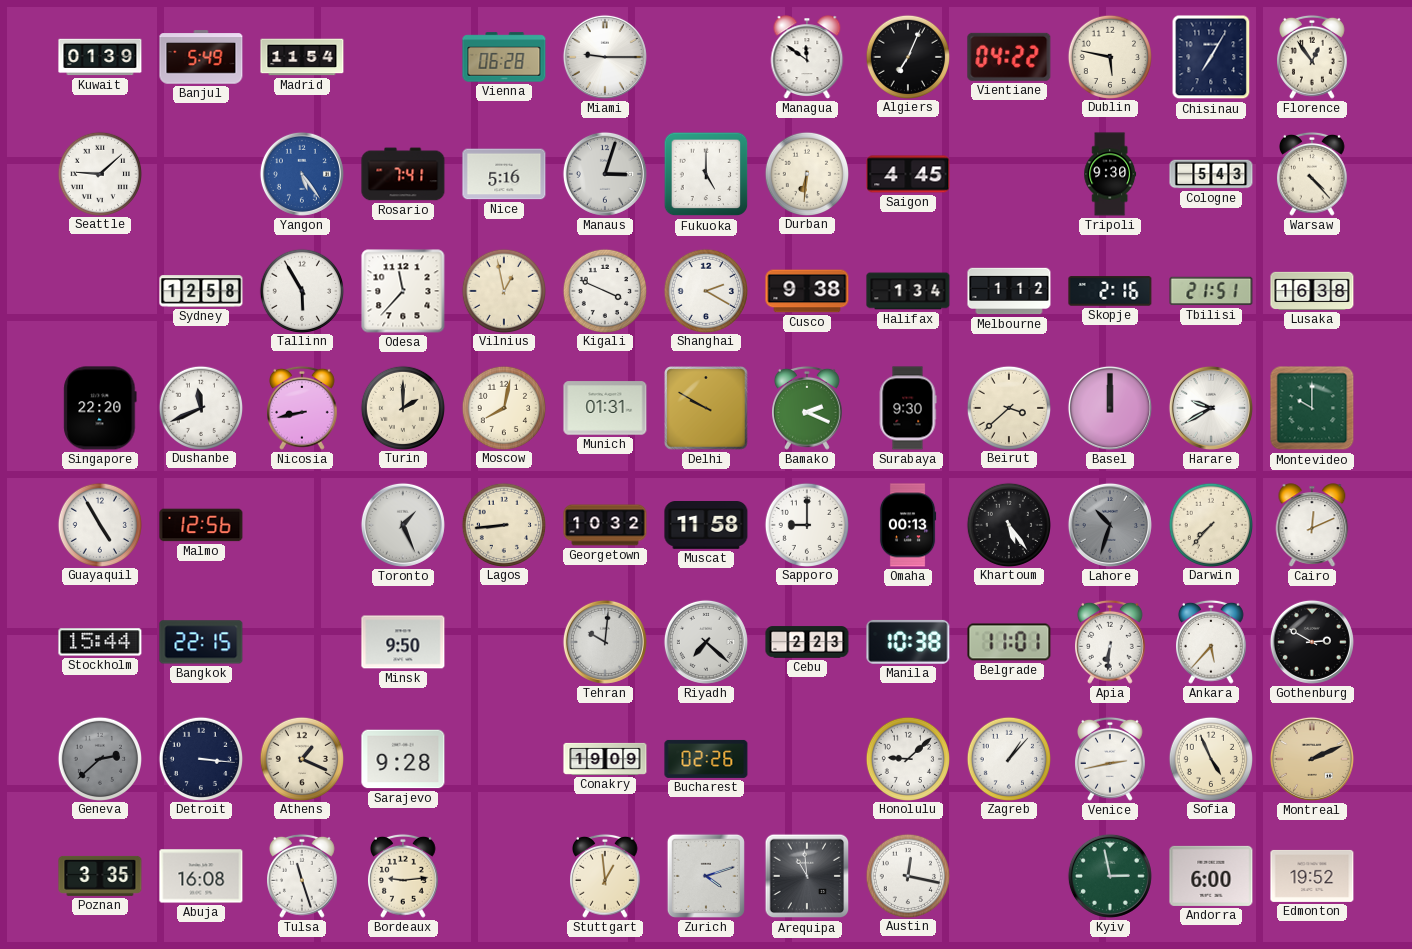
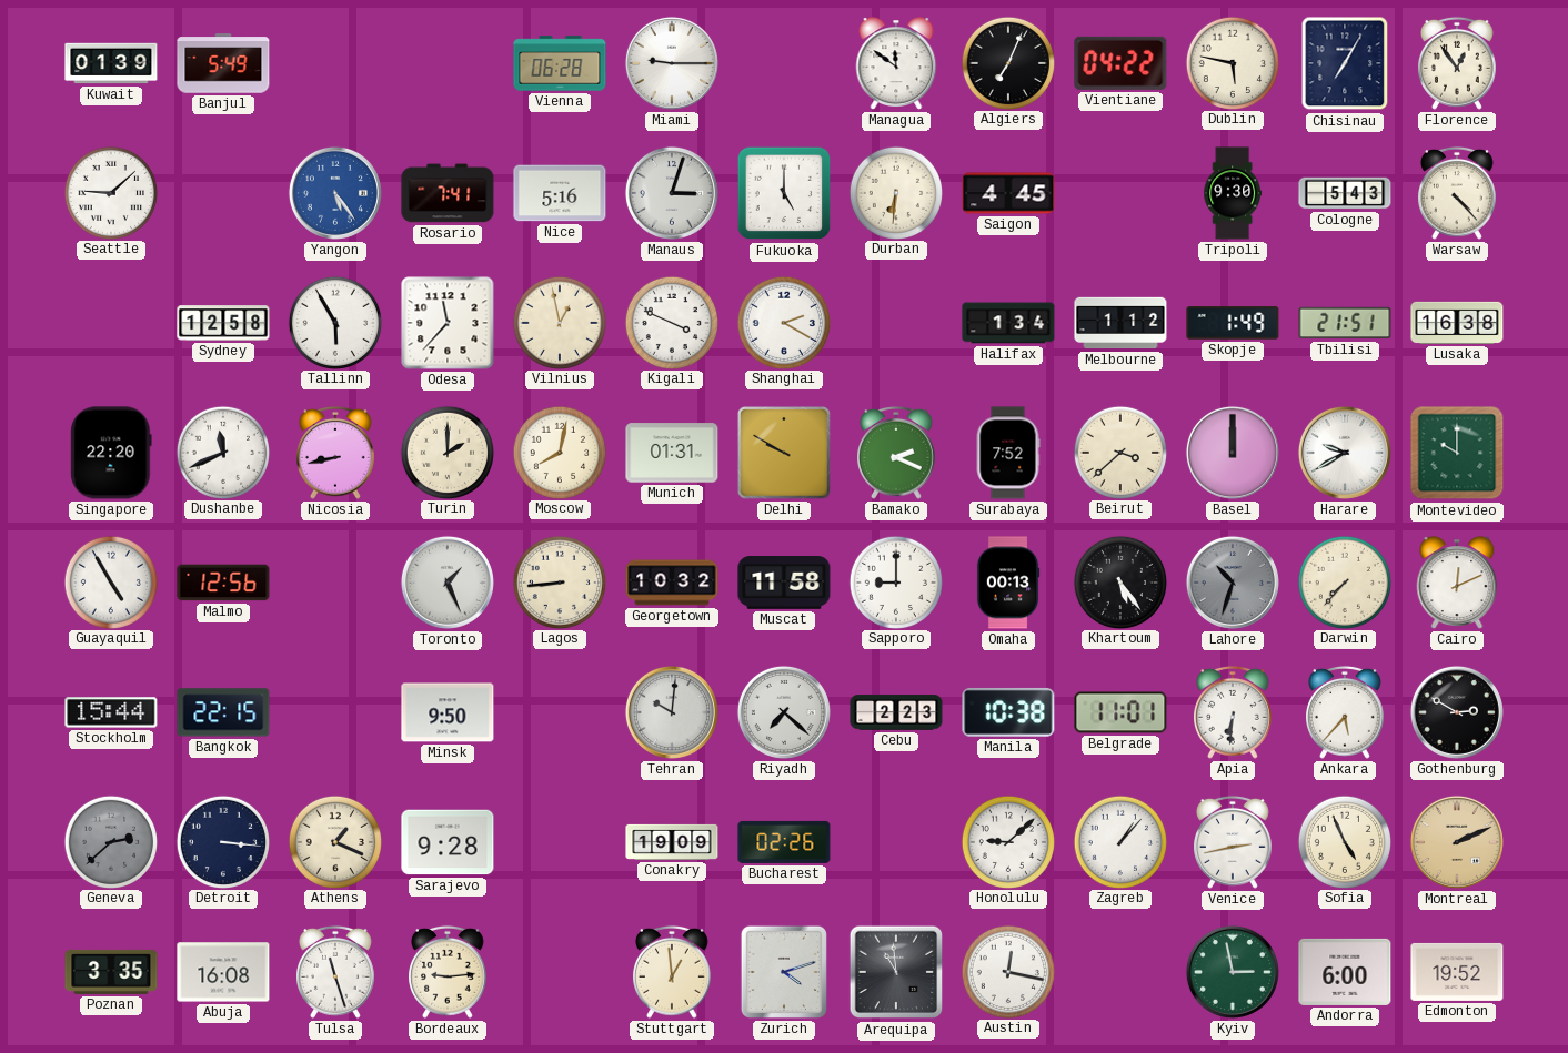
Madrid: 11:54 -> none (302, 57)
Cusco: 9:38 -> none (807, 291)
Skopje: 2:16 -> 1:49 (1233, 323)
Surabaya: 9:30 -> 7:52 (1008, 453)
